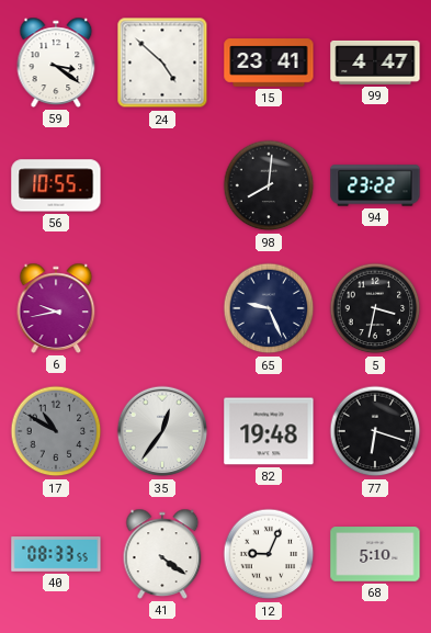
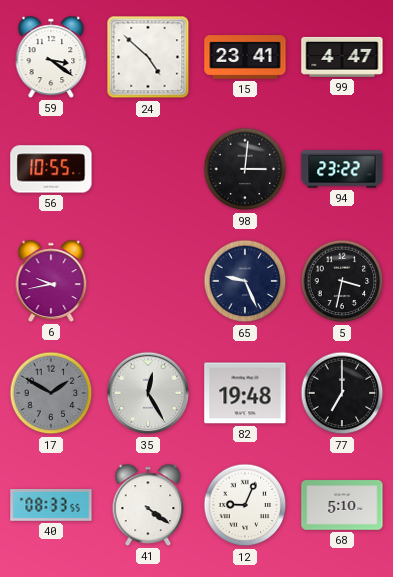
98: 8:01 -> 3:01 (245, 169)
17: 10:50 -> 1:50 (51, 393)
35: 12:36 -> 12:25 (148, 393)
77: 6:18 -> 7:00 (342, 393)
